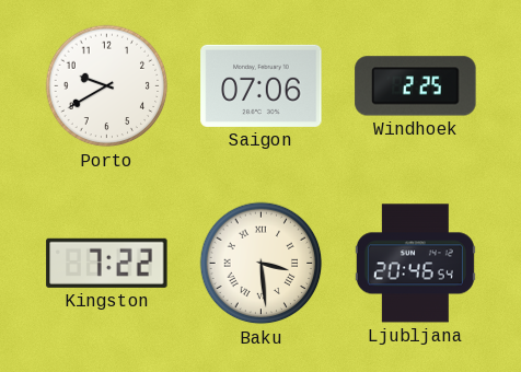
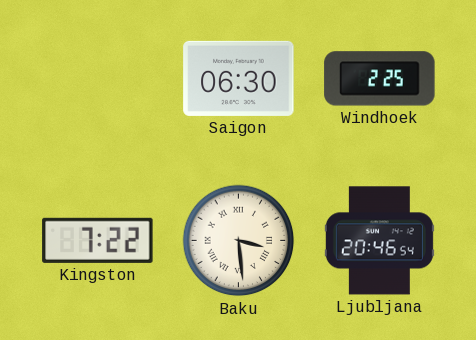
Porto: 9:40 -> none (107, 86)
Saigon: 07:06 -> 06:30 (239, 78)
